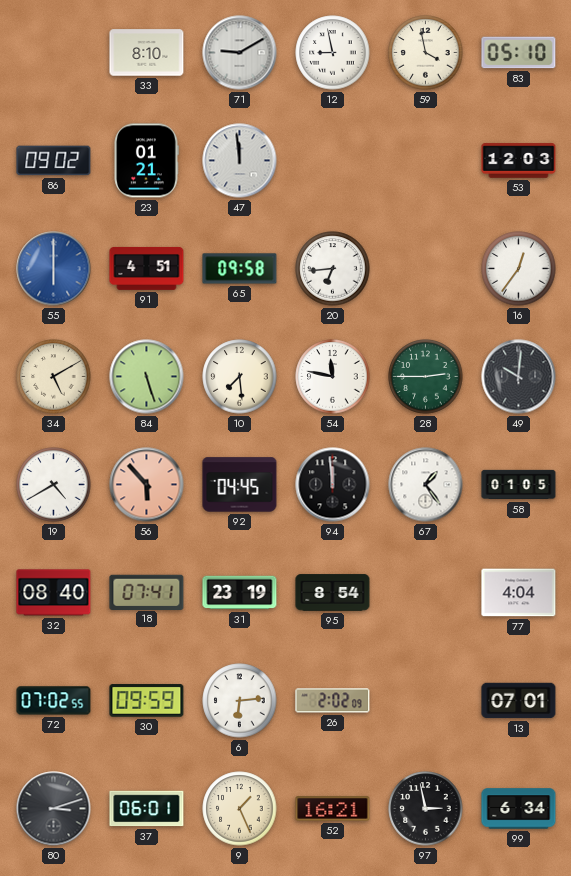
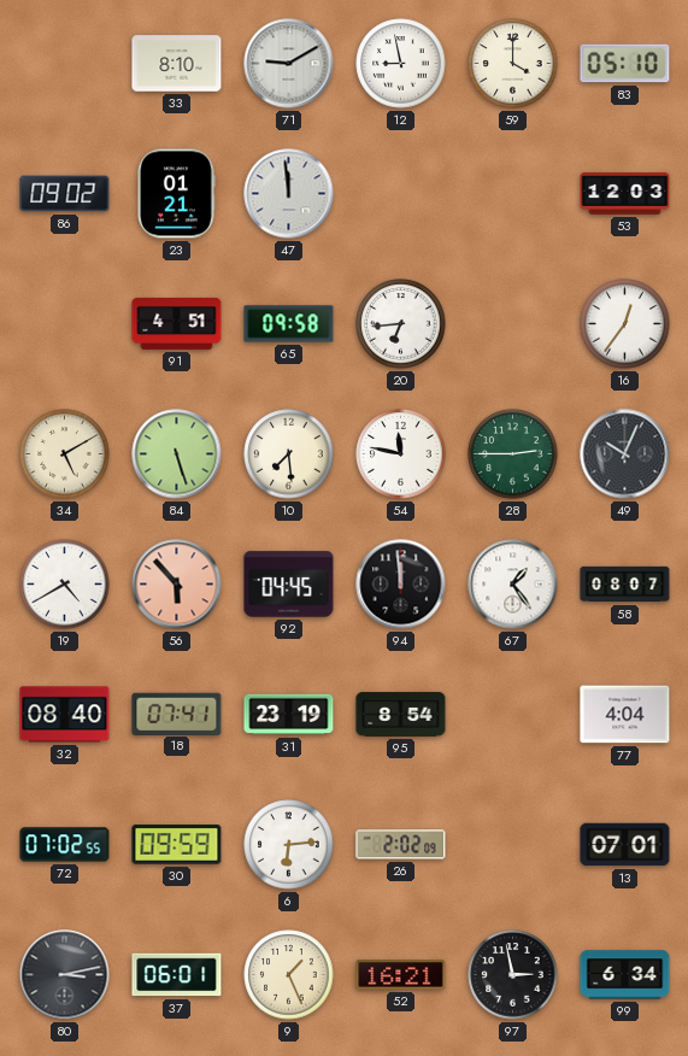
59: 3:58 -> 4:00 (513, 64)
55: 6:00 -> none (54, 269)
49: 10:01 -> 10:04 (625, 454)
58: 01:05 -> 08:07 (625, 585)
80: 3:12 -> 3:13 (65, 975)
